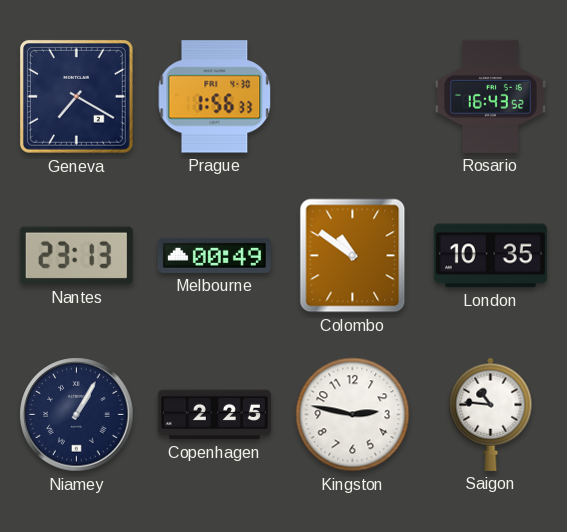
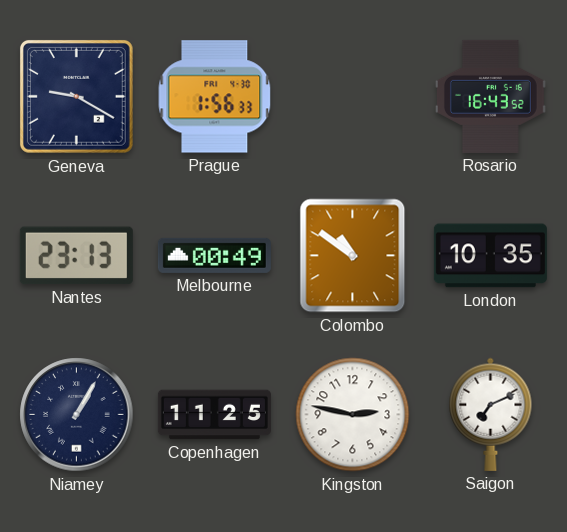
Geneva: 7:20 -> 9:20 (76, 96)
Copenhagen: 2:25 -> 11:25 (214, 415)
Saigon: 10:46 -> 7:11 (491, 414)
